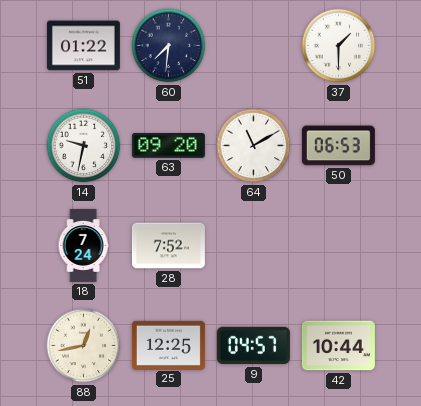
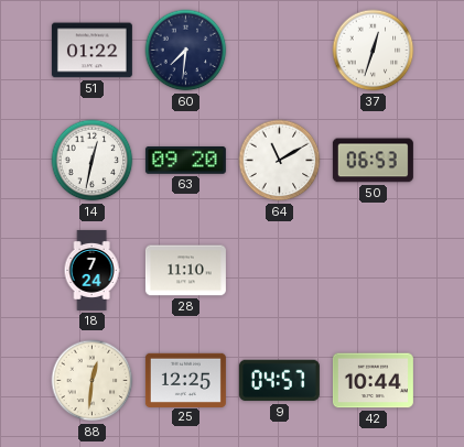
37: 1:30 -> 12:33 (374, 51)
14: 9:32 -> 12:32 (93, 161)
28: 7:52 -> 11:10 (185, 271)
88: 12:43 -> 12:31 (93, 381)
